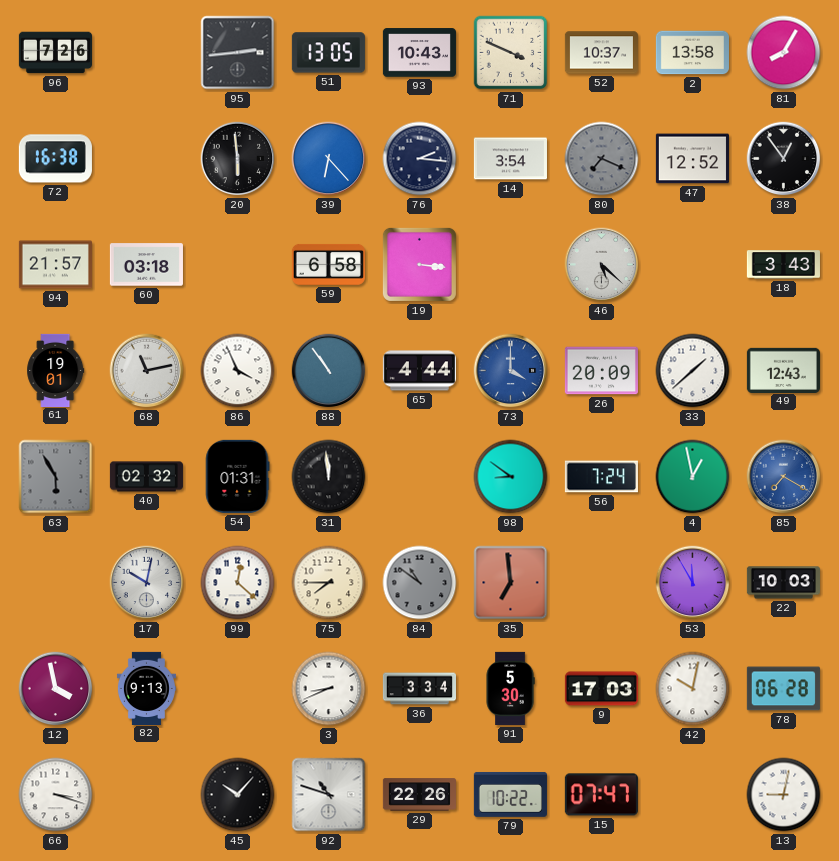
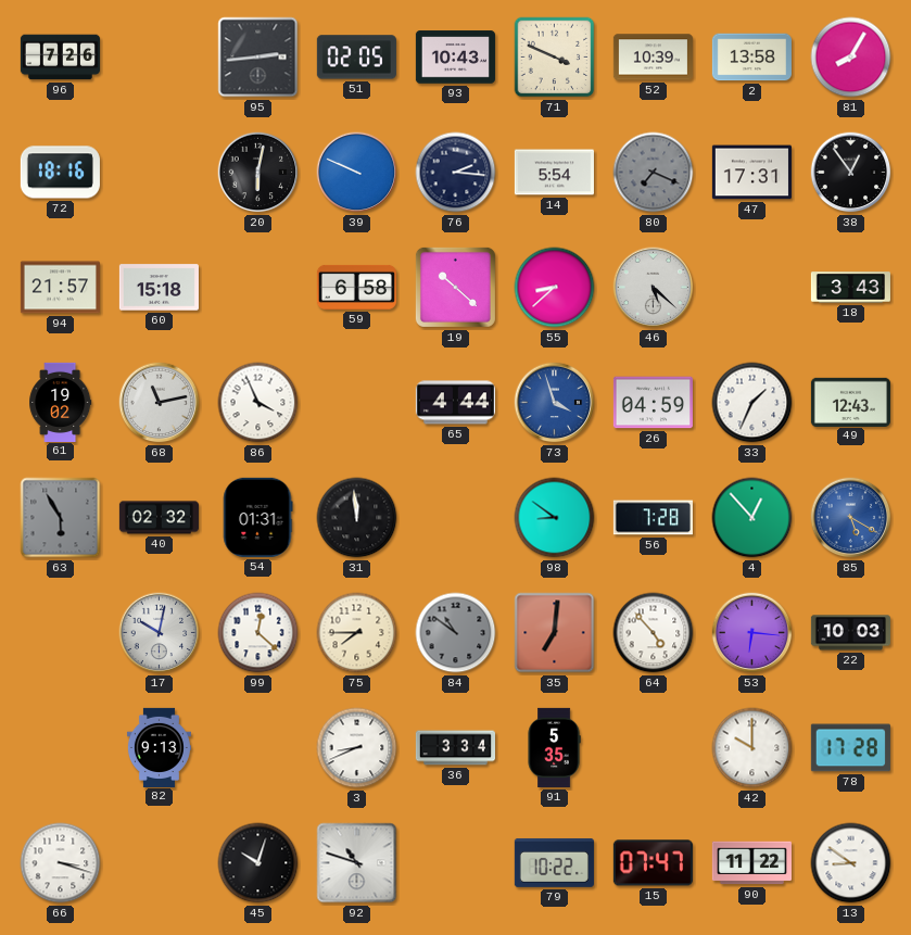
51: 13:05 -> 02:05 (356, 58)
52: 10:37 -> 10:39 (653, 58)
72: 16:38 -> 18:16 (60, 173)
20: 5:59 -> 6:02 (258, 173)
39: 6:23 -> 9:49 (357, 173)
14: 3:54 -> 5:54 (554, 173)
47: 12:52 -> 17:31 (751, 173)
60: 03:18 -> 15:18 (159, 288)
19: 3:16 -> 10:22 (455, 287)
55: none -> 8:38 (555, 288)
61: 19:01 -> 19:02 (61, 402)
88: 10:54 -> none (329, 371)
73: 4:00 -> 3:57 (555, 403)
26: 20:09 -> 04:59 (653, 403)
33: 1:38 -> 1:34 (752, 403)
56: 7:24 -> 7:28 (653, 518)
4: 12:58 -> 12:53 (752, 518)
85: 7:20 -> 5:20 (851, 518)
35: 6:59 -> 7:01 (555, 633)
64: none -> 4:53 (654, 633)
53: 11:55 -> 6:16 (752, 633)
12: 3:58 -> none (56, 689)
91: 5:30 -> 5:35 (554, 747)
9: 17:03 -> none (601, 689)
42: 10:02 -> 10:00 (752, 748)
78: 06:28 -> 17:28 (850, 748)
45: 10:07 -> 10:03 (258, 863)
29: 22:26 -> none (419, 795)
90: none -> 11:22 (751, 863)
13: 9:02 -> 8:51 (851, 863)
